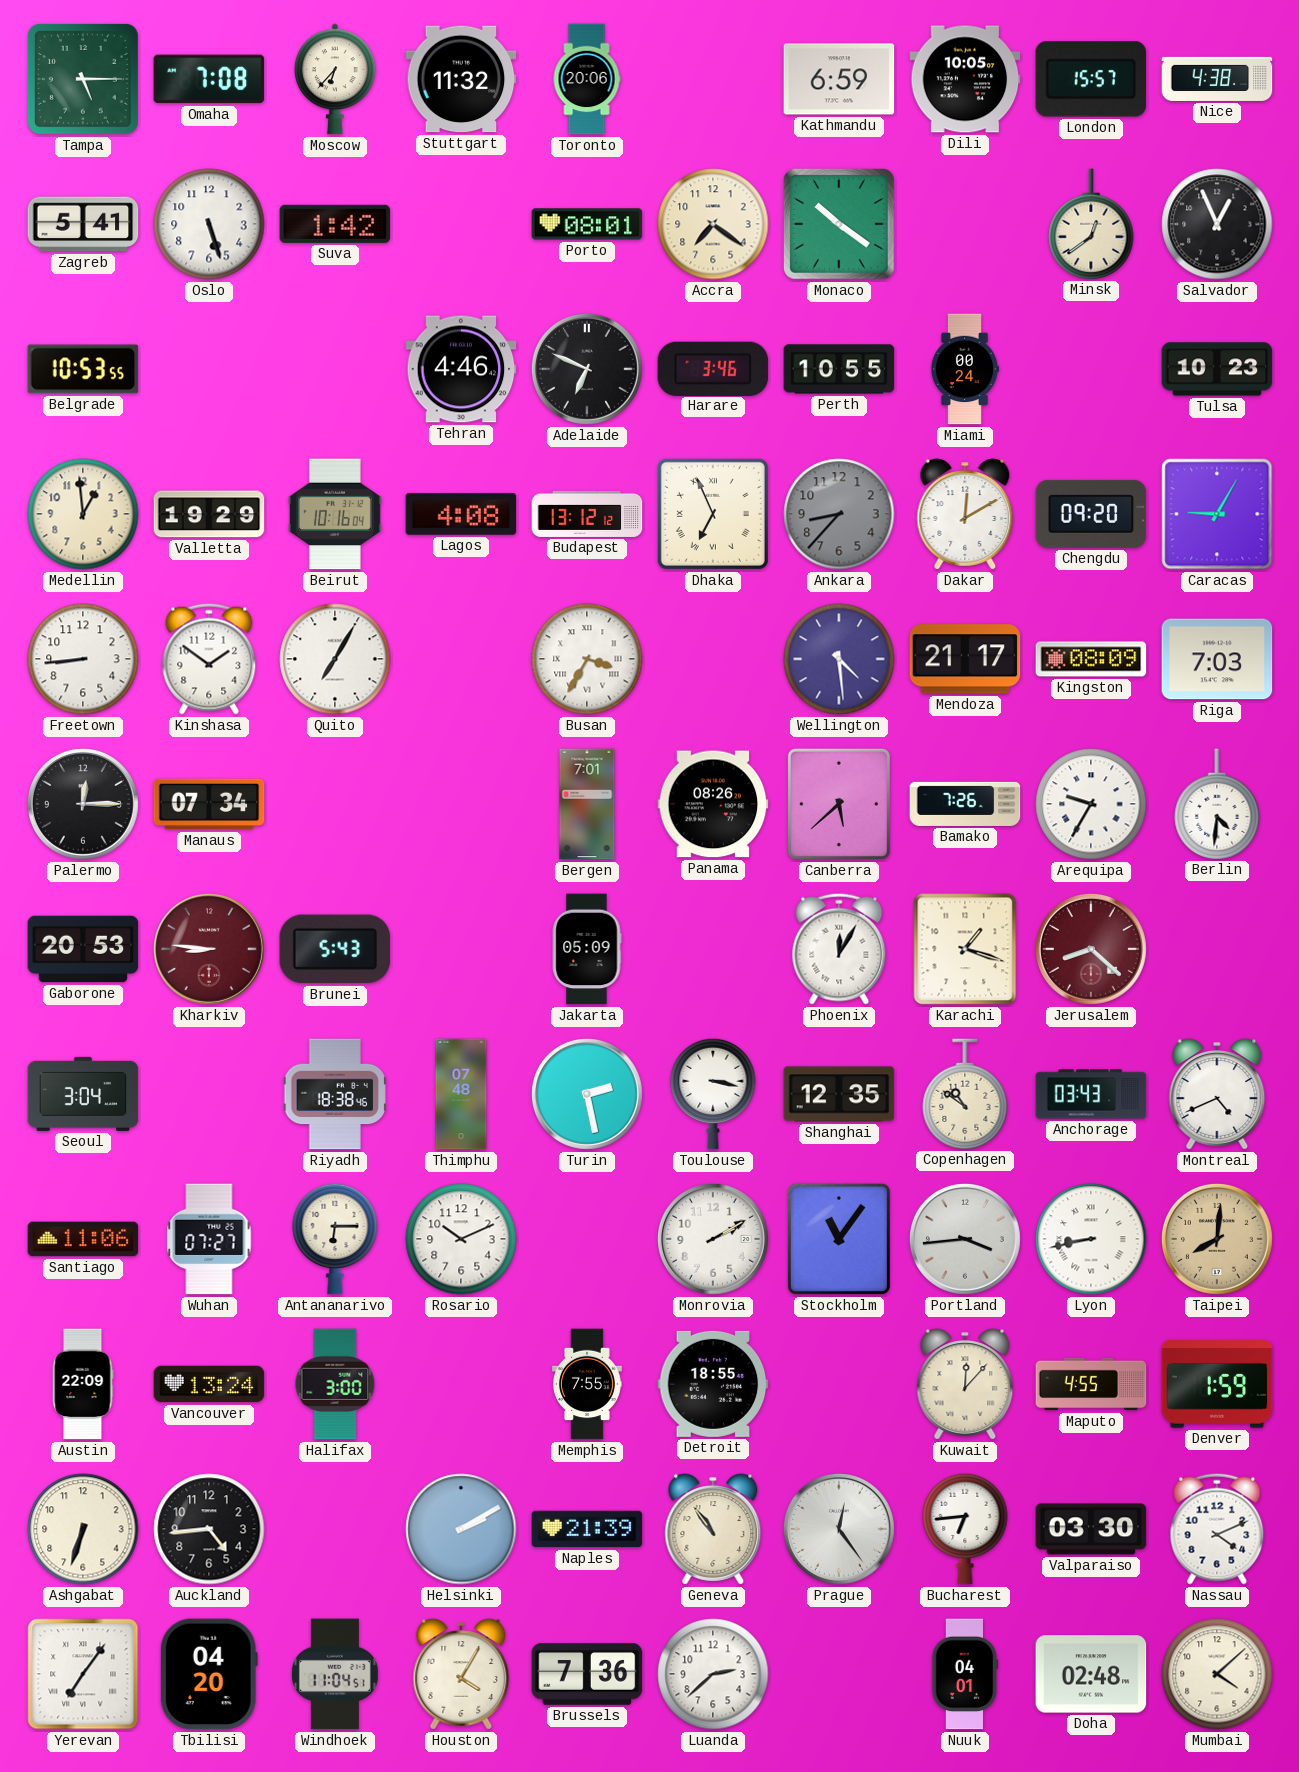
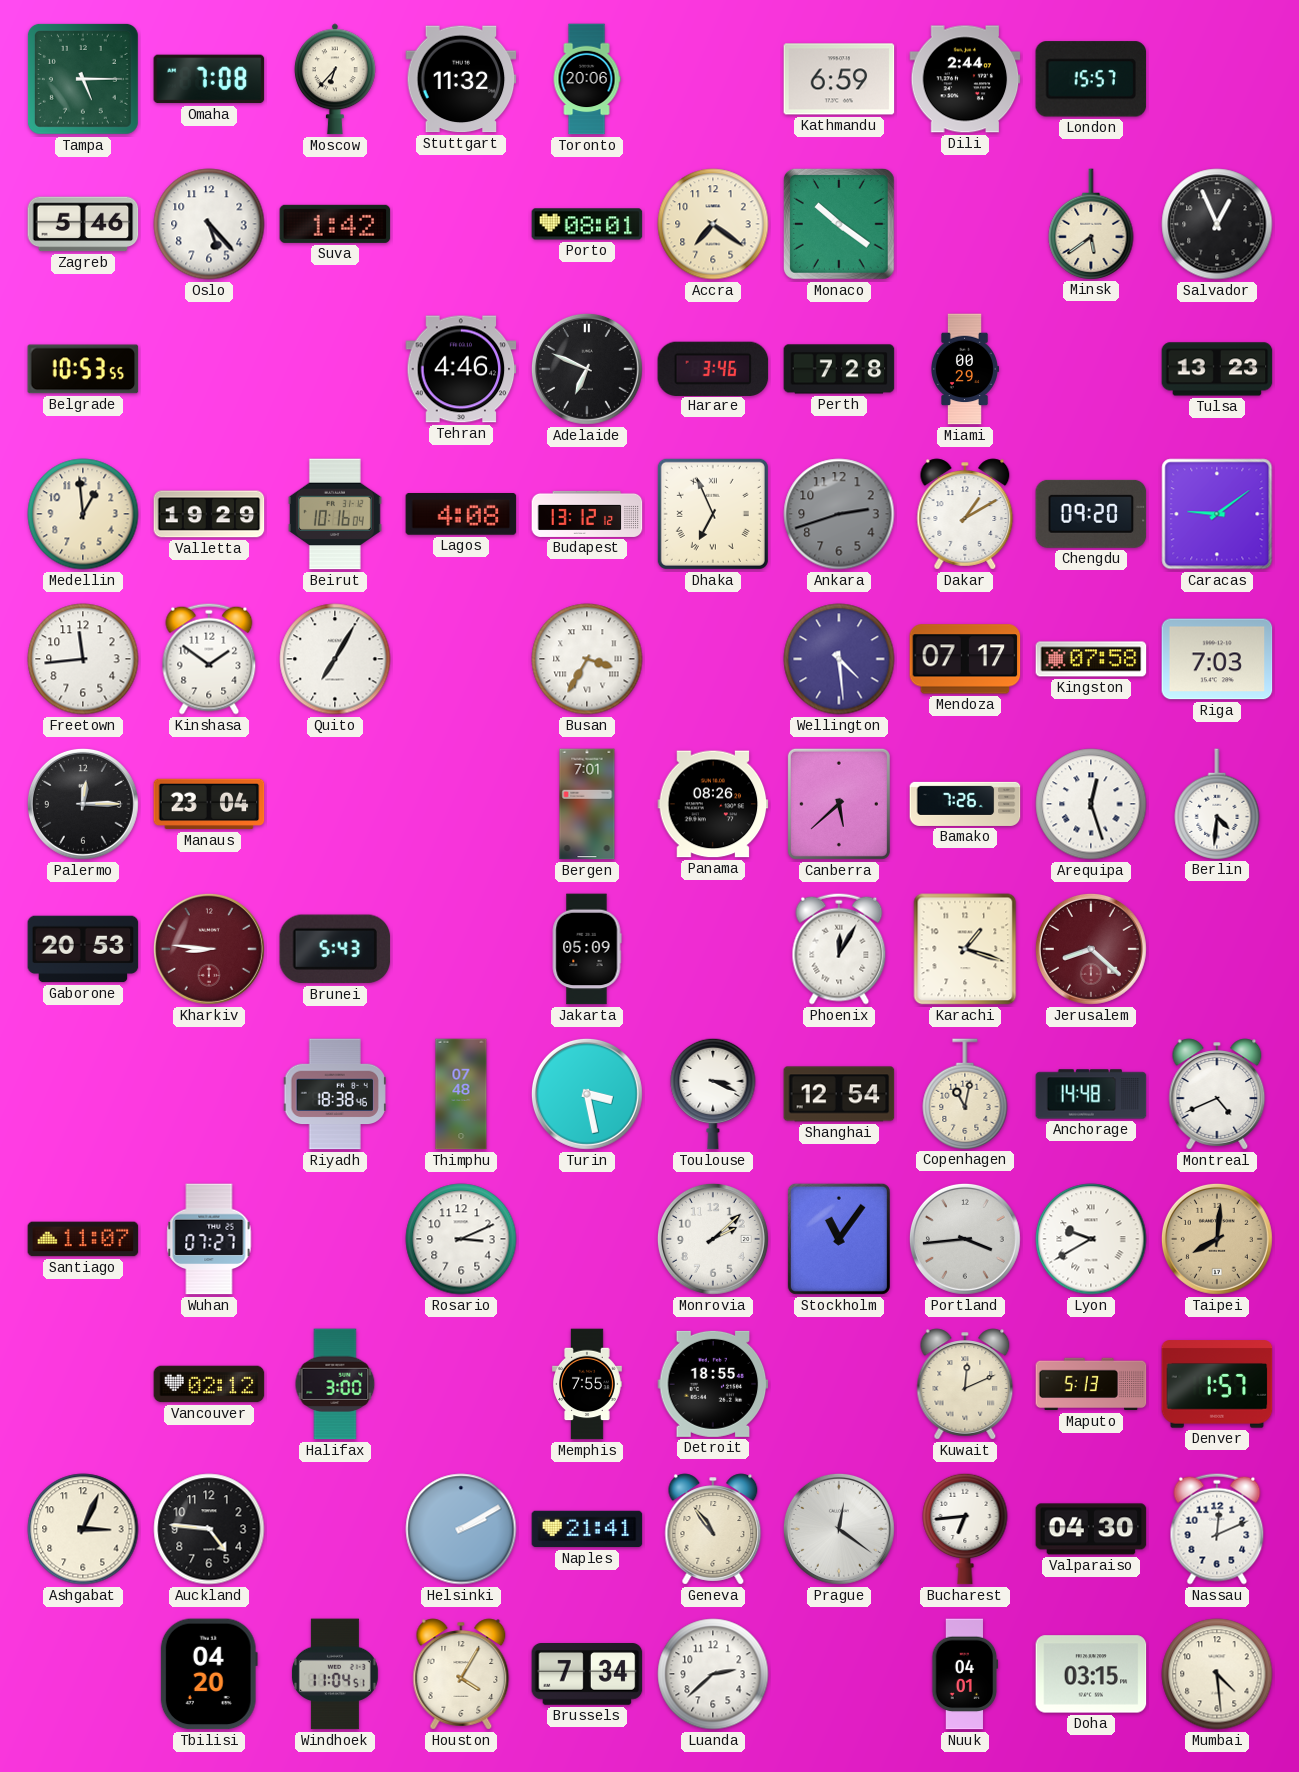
Dili: 10:05 -> 2:44 (965, 79)
Nice: 4:38 -> none (1217, 79)
Zagreb: 5:41 -> 5:46 (83, 224)
Oslo: 5:27 -> 5:23 (209, 224)
Minsk: 12:39 -> 5:39 (1091, 224)
Perth: 10:55 -> 7:28 (839, 369)
Miami: 00:24 -> 00:29 (964, 369)
Tulsa: 10:23 -> 13:23 (1217, 369)
Ankara: 8:37 -> 2:42 (839, 514)
Dakar: 12:10 -> 1:10 (965, 514)
Caracas: 9:05 -> 9:09 (1217, 514)
Freetown: 8:44 -> 11:44 (83, 659)
Mendoza: 21:17 -> 07:17 (965, 659)
Kingston: 08:09 -> 07:58 (1091, 659)
Manaus: 07:34 -> 23:04 (209, 804)
Arequipa: 9:35 -> 12:27 (1091, 804)
Seoul: 3:04 -> none (83, 1094)
Turin: 2:28 -> 3:28 (587, 1094)
Toulouse: 3:17 -> 3:19 (713, 1094)
Shanghai: 12:35 -> 12:54 (839, 1094)
Copenhagen: 10:51 -> 11:02 (965, 1094)
Anchorage: 03:43 -> 14:48 (1091, 1094)
Santiago: 11:06 -> 11:07 (83, 1239)
Antananarivo: 6:15 -> none (335, 1239)
Rosario: 10:11 -> 3:11 (461, 1239)
Monrovia: 2:10 -> 2:08 (713, 1239)
Lyon: 8:43 -> 9:40 (1091, 1239)
Austin: 22:09 -> none (83, 1384)
Vancouver: 13:24 -> 02:12 (209, 1384)
Kuwait: 12:07 -> 12:11 (965, 1384)
Maputo: 4:55 -> 5:13 (1091, 1384)
Denver: 1:59 -> 1:57 (1217, 1384)
Ashgabat: 6:33 -> 3:04 (83, 1529)
Auckland: 4:44 -> 4:46 (209, 1529)
Naples: 21:39 -> 21:41 (587, 1529)
Prague: 12:24 -> 12:21 (839, 1529)
Valparaiso: 03:30 -> 04:30 (1091, 1529)
Nassau: 4:11 -> 12:11 (1217, 1529)
Yerevan: 7:06 -> none (83, 1674)
Brussels: 7:36 -> 7:34 (587, 1675)
Doha: 02:48 -> 03:15 (1091, 1674)
Mumbai: 4:08 -> 4:29 (1217, 1674)
